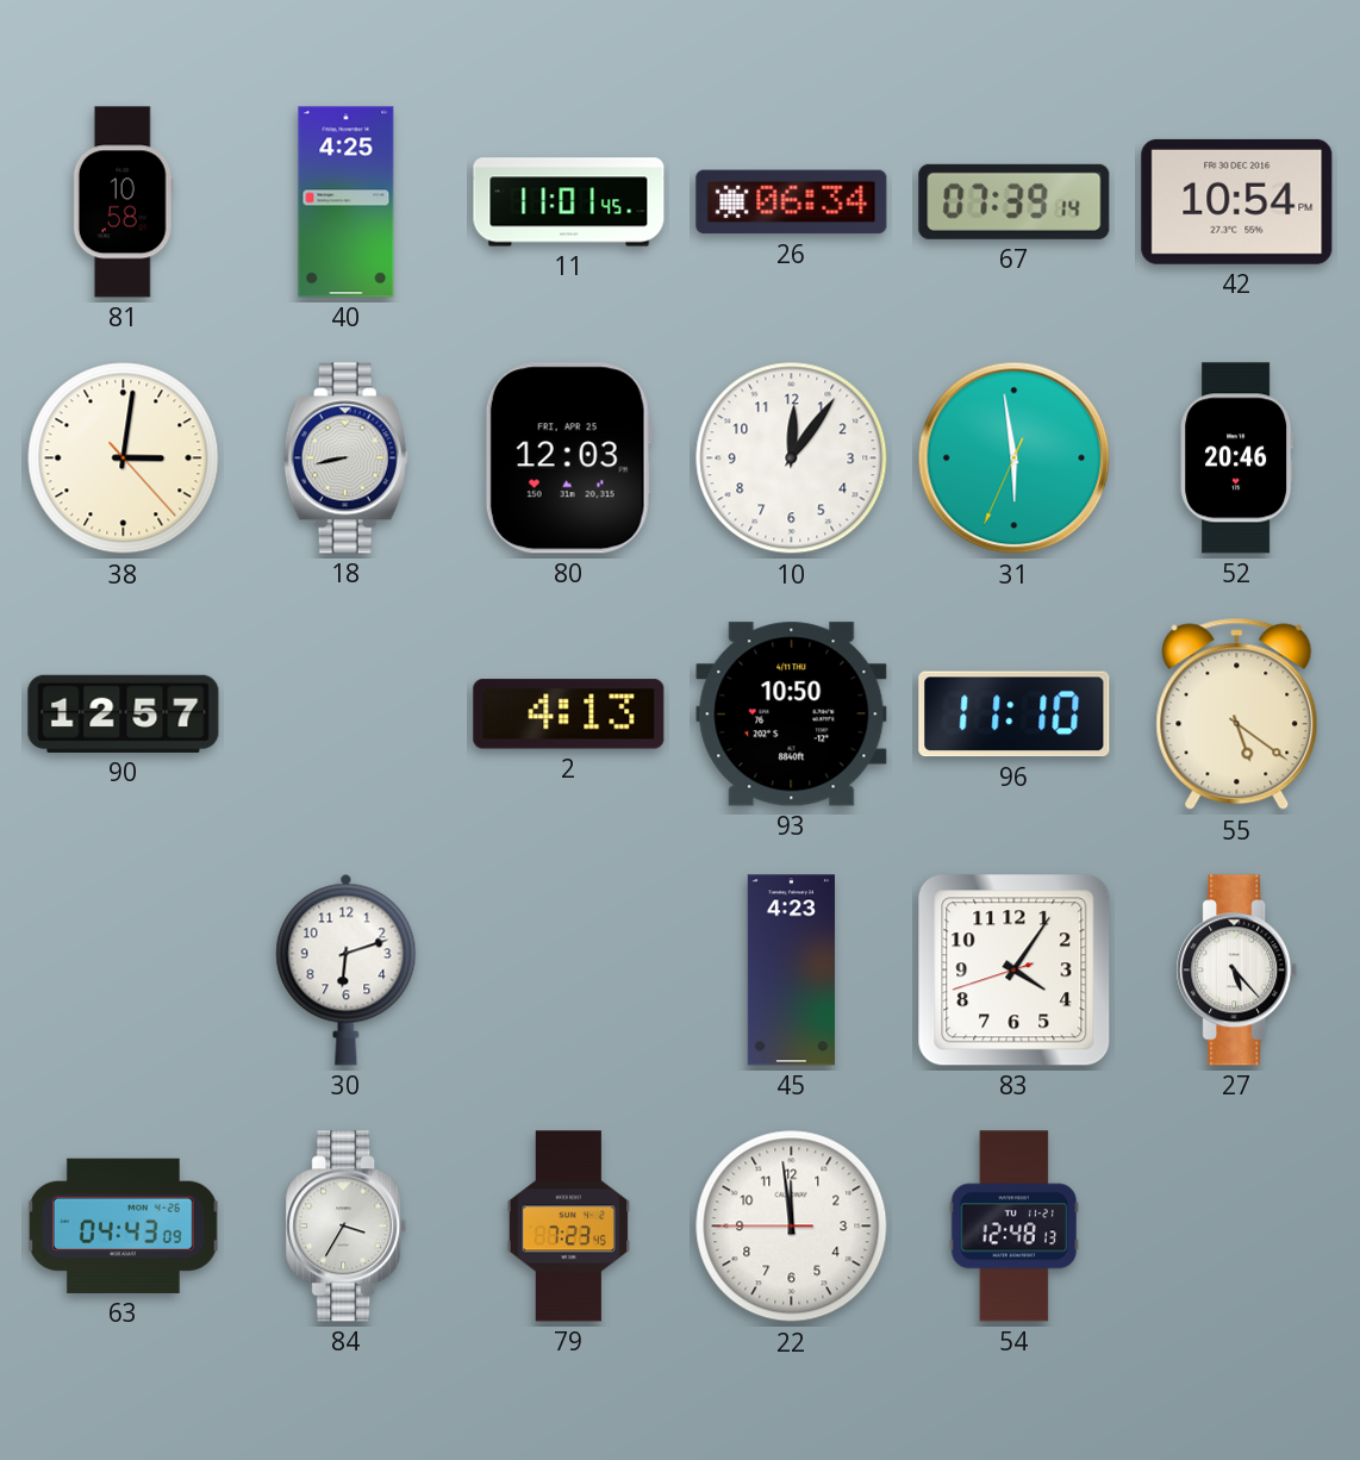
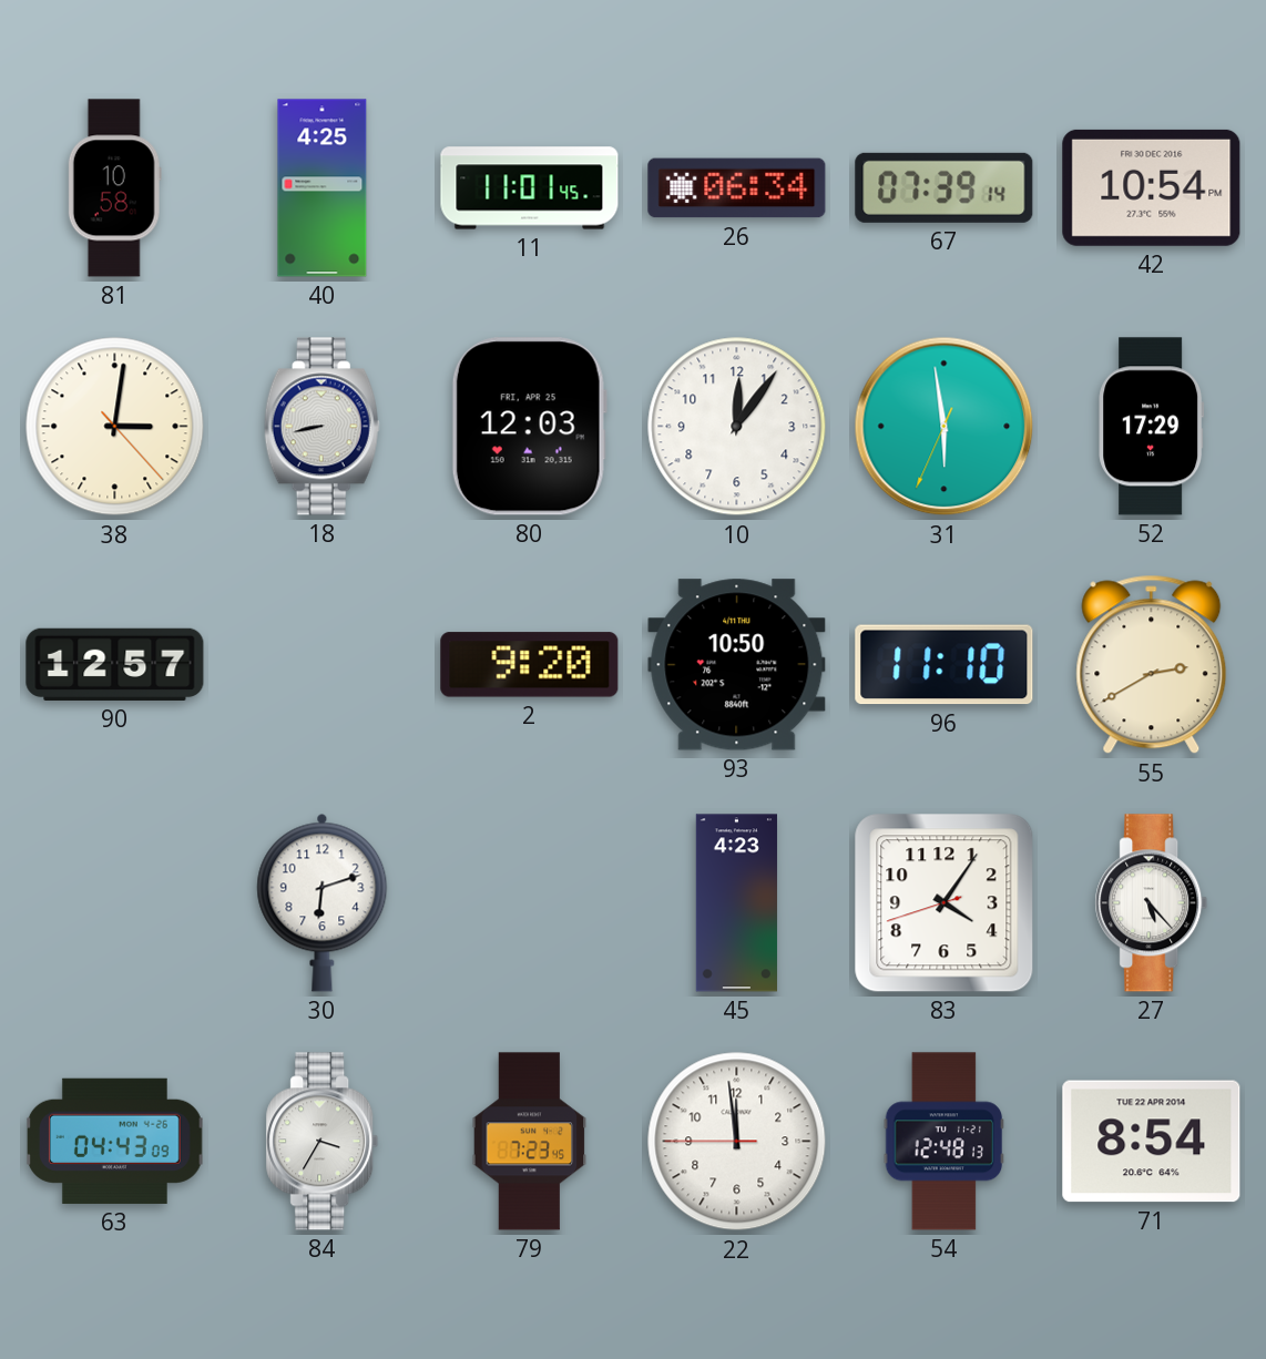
52: 20:46 -> 17:29 (1152, 427)
2: 4:13 -> 9:20 (530, 665)
55: 5:21 -> 2:40 (1152, 665)
71: none -> 8:54 (1152, 1142)
